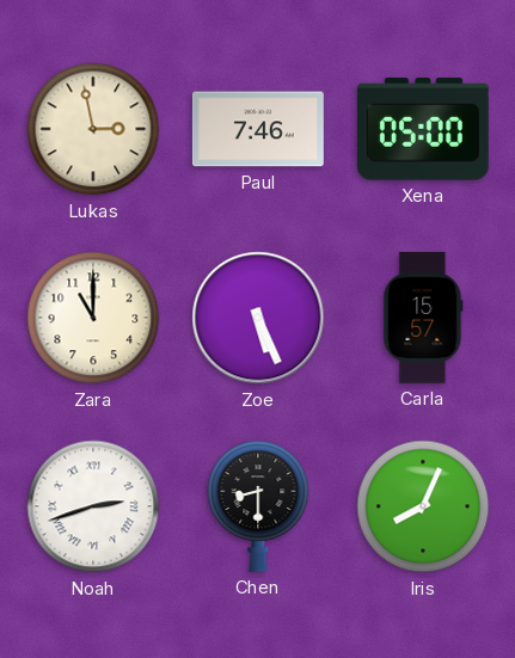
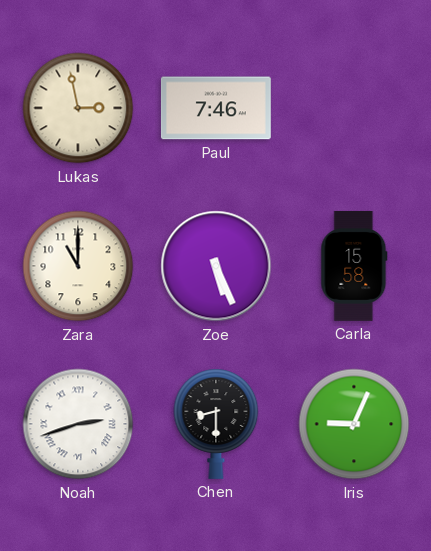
Xena: 05:00 -> none (423, 129)
Carla: 15:57 -> 15:58 (354, 266)
Iris: 8:04 -> 9:04 (354, 424)
